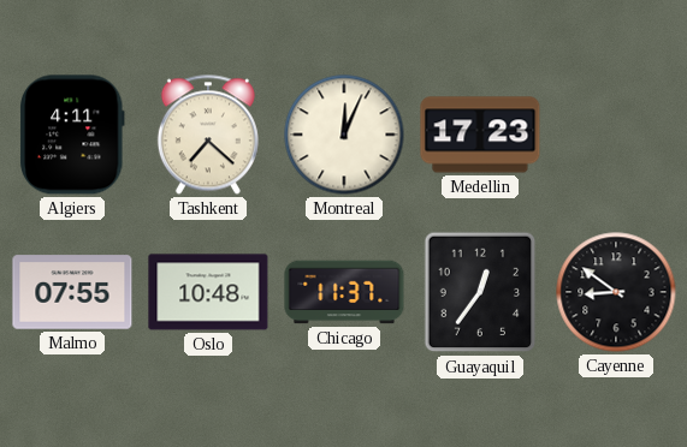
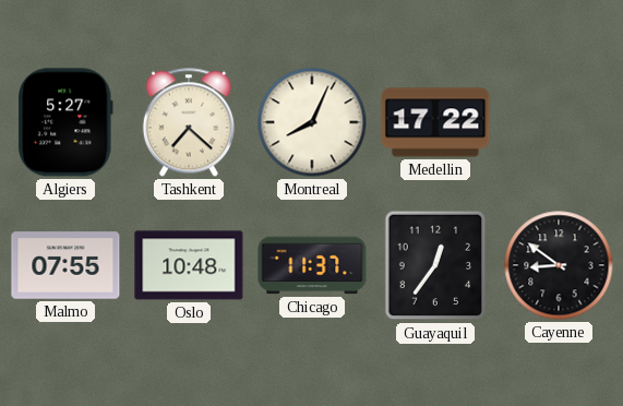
Algiers: 4:11 -> 5:27 (67, 122)
Montreal: 12:04 -> 8:04 (312, 122)
Medellin: 17:23 -> 17:22 (435, 122)
